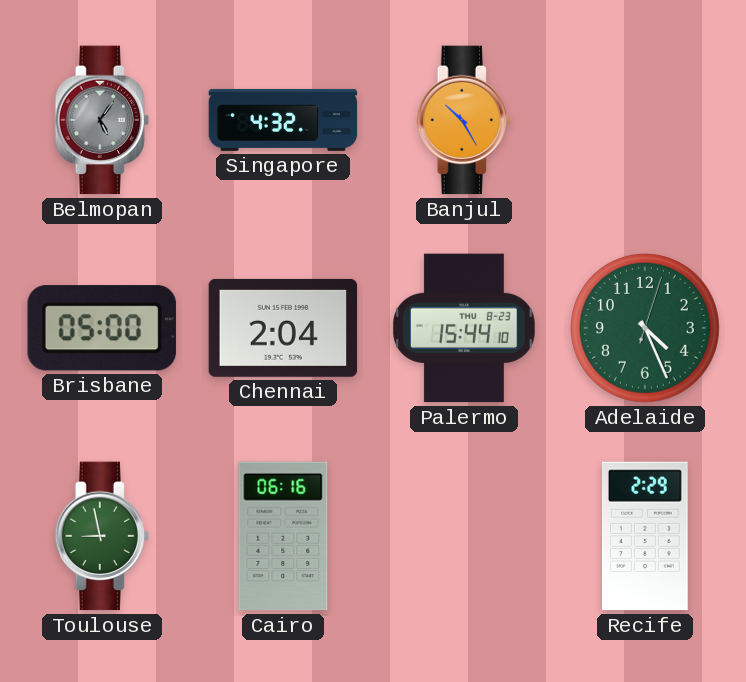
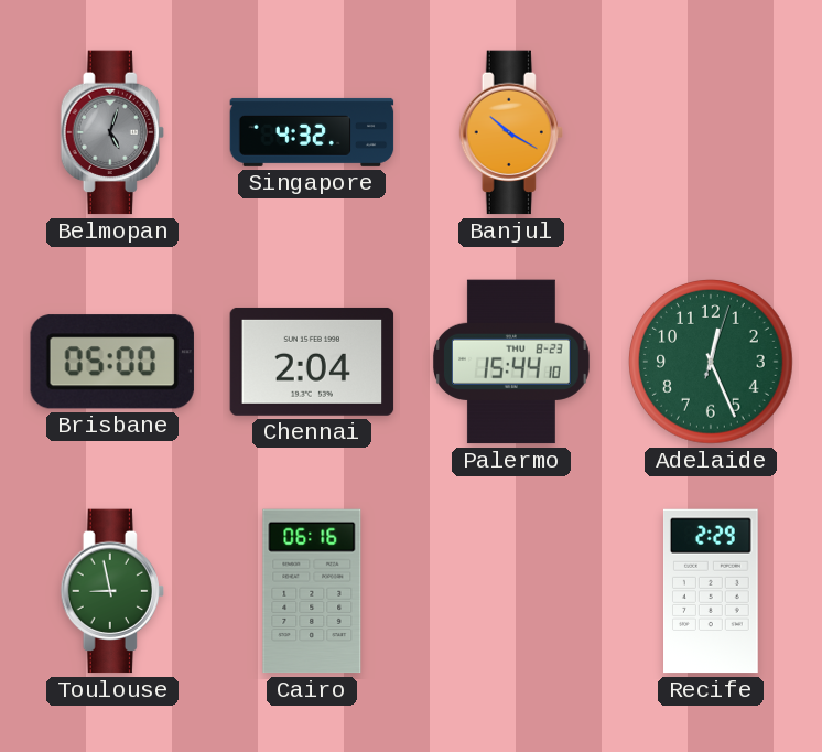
Belmopan: 5:06 -> 5:03 (112, 132)
Banjul: 10:25 -> 10:20 (511, 132)
Adelaide: 4:26 -> 12:26 (711, 362)
